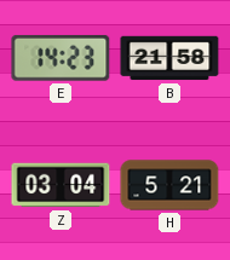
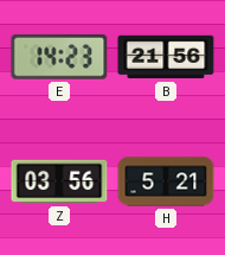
B: 21:58 -> 21:56 (166, 57)
Z: 03:04 -> 03:56 (59, 181)
